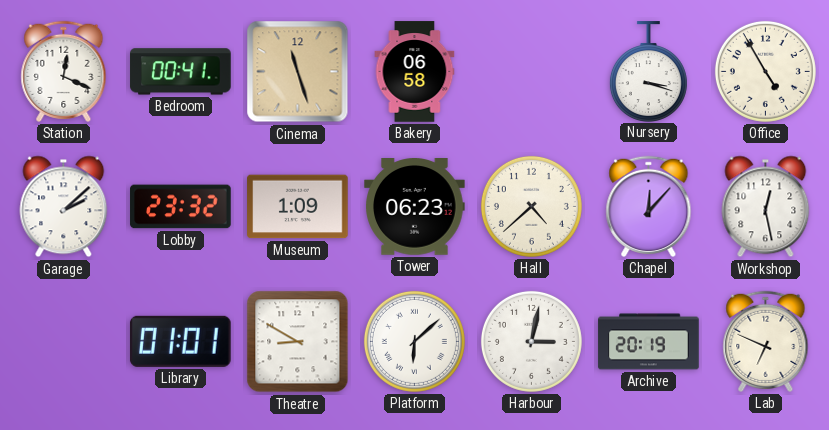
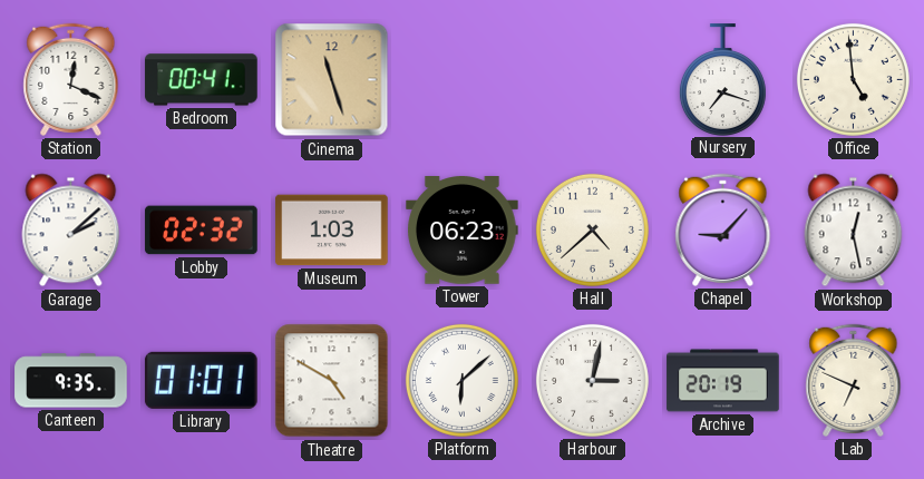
Bakery: 06:58 -> none (415, 72)
Nursery: 3:18 -> 7:18 (722, 79)
Office: 4:55 -> 4:59 (853, 79)
Lobby: 23:32 -> 02:32 (202, 231)
Museum: 1:09 -> 1:03 (332, 231)
Chapel: 12:07 -> 9:07 (723, 229)
Canteen: none -> 9:35 (71, 381)
Theatre: 8:50 -> 4:50 (332, 381)
